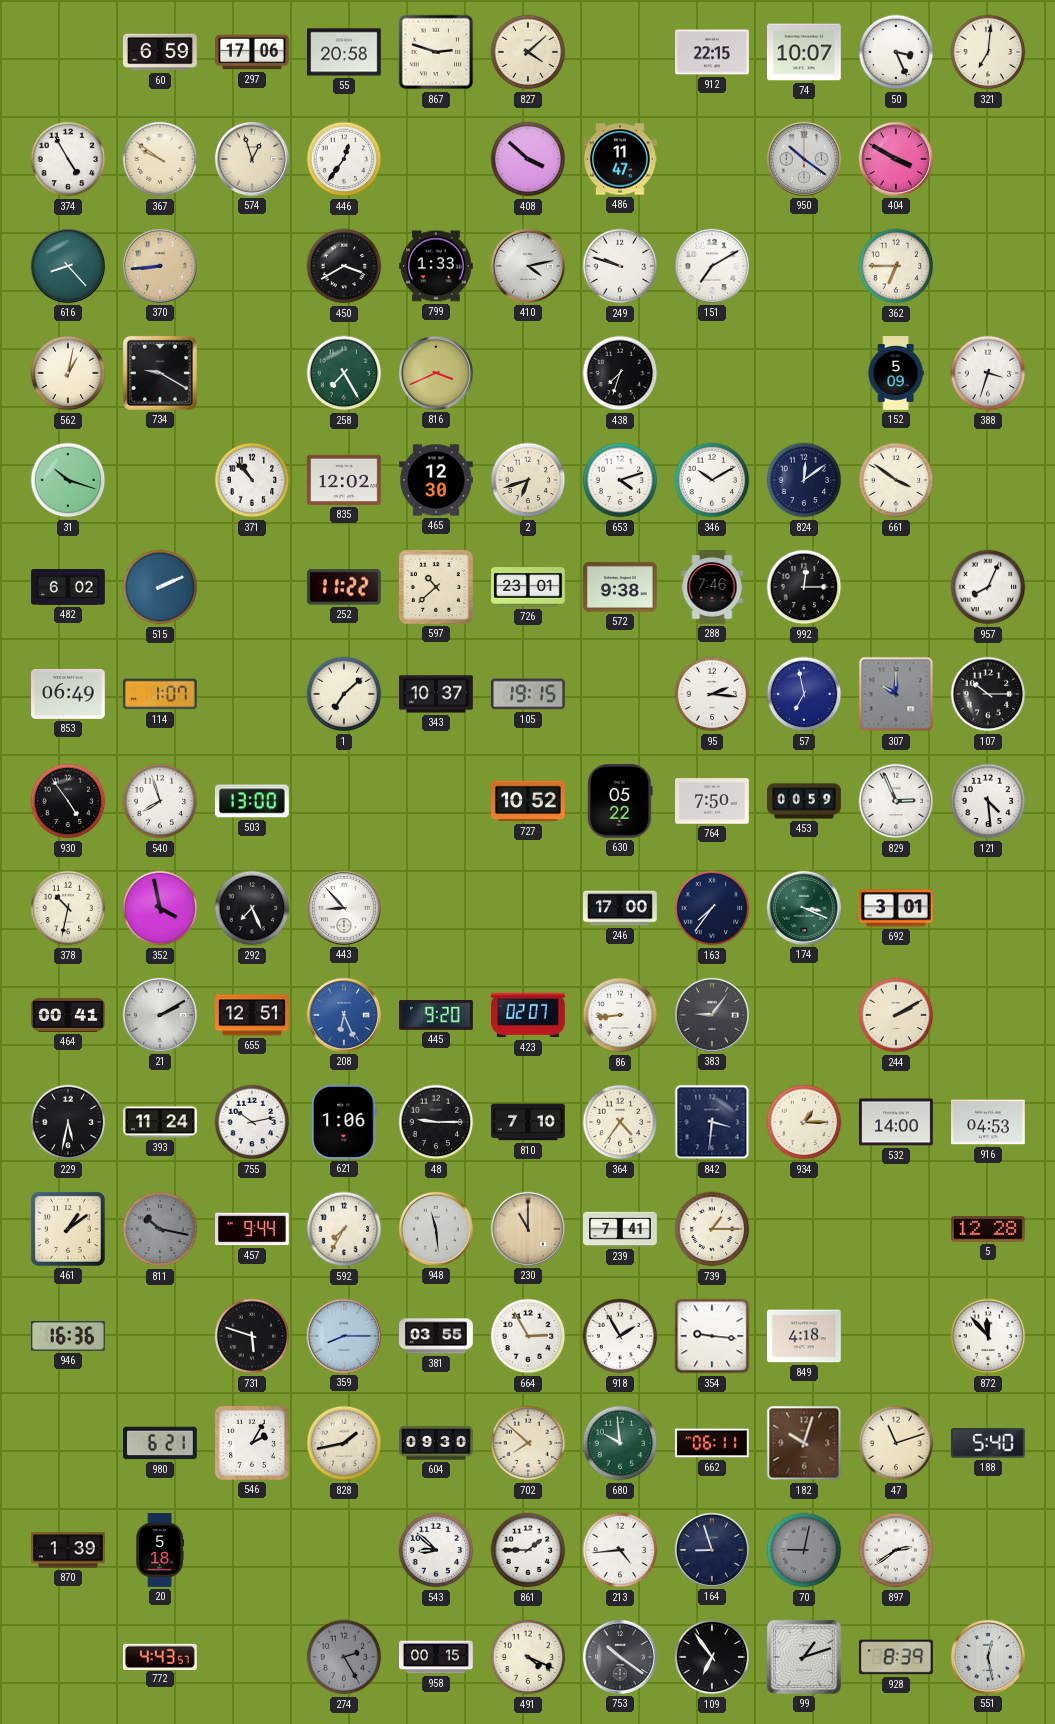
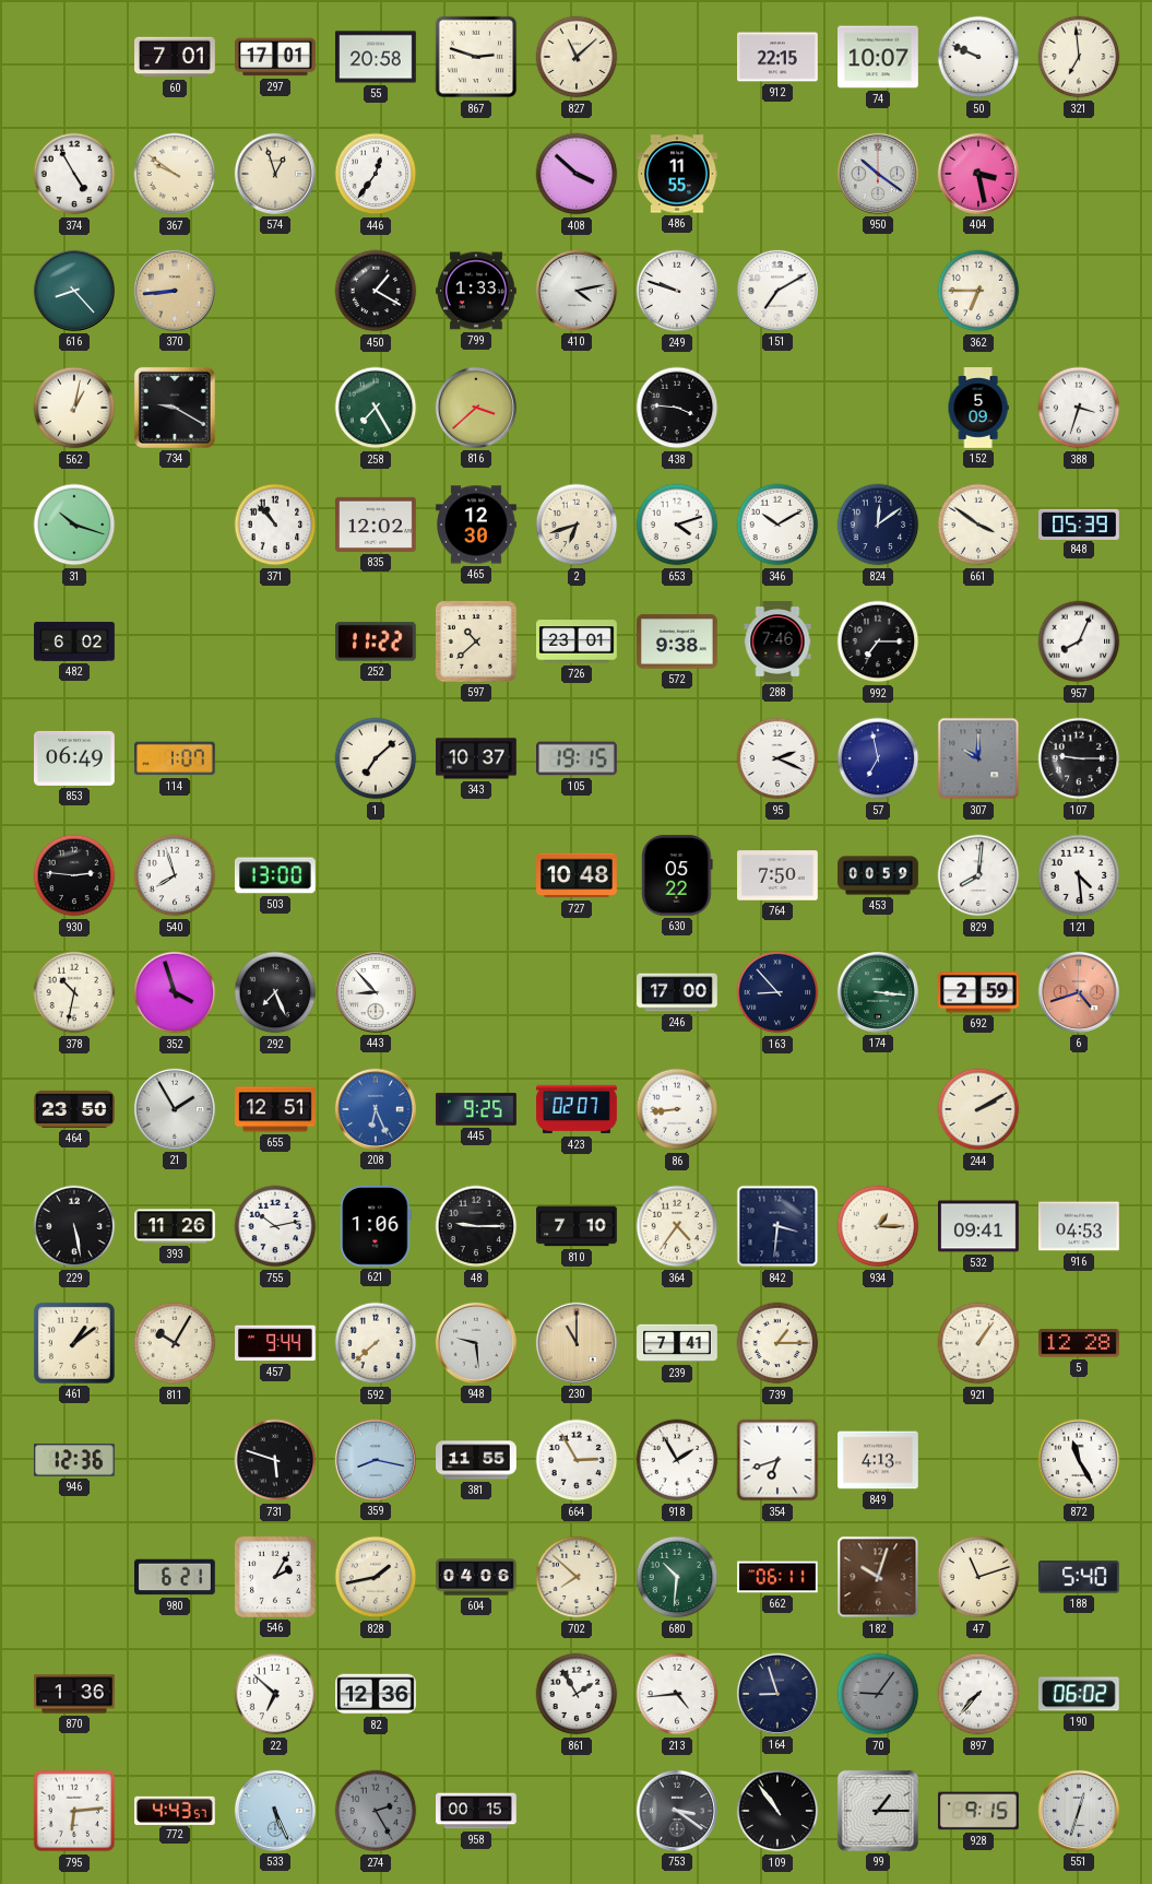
60: 6:59 -> 7:01 (176, 57)
297: 17:06 -> 17:01 (276, 57)
827: 4:08 -> 11:08 (577, 57)
50: 3:26 -> 9:49 (978, 57)
321: 7:01 -> 6:59 (1079, 57)
486: 11:47 -> 11:55 (678, 174)
404: 3:50 -> 3:28 (978, 174)
450: 3:40 -> 1:20 (376, 291)
816: 3:41 -> 3:38 (476, 408)
438: 7:33 -> 3:46 (677, 408)
848: none -> 05:39 (1080, 523)
515: 2:11 -> none (160, 587)
992: 12:15 -> 7:15 (878, 641)
95: 2:16 -> 2:19 (777, 758)
107: 10:15 -> 9:15 (1079, 758)
930: 4:54 -> 2:46 (74, 875)
727: 10:52 -> 10:48 (578, 875)
829: 2:56 -> 8:01 (978, 875)
352: 3:58 -> 3:57 (175, 992)
163: 7:36 -> 8:53 (777, 992)
174: 3:19 -> 3:16 (878, 992)
692: 3:01 -> 2:59 (978, 992)
6: none -> 4:42 (1079, 992)
464: 00:41 -> 23:50 (74, 1109)
21: 2:10 -> 1:55 (175, 1109)
445: 9:20 -> 9:25 (477, 1109)
383: 9:06 -> none (712, 1015)
229: 5:32 -> 5:28 (74, 1226)
393: 11:24 -> 11:26 (175, 1226)
532: 14:00 -> 09:41 (979, 1226)
811: 10:17 -> 10:05 (175, 1343)
811 dial: grey -> cream (175, 1343)
592: 7:35 -> 7:38 (376, 1343)
948: 11:29 -> 9:29 (476, 1343)
921: none -> 1:06 (978, 1343)
946: 16:36 -> 12:36 (75, 1460)
359: 8:15 -> 8:17 (376, 1460)
381: 03:55 -> 11:55 (477, 1460)
354: 9:16 -> 6:42 (777, 1460)
849: 4:18 -> 4:13 (879, 1460)
872: 11:53 -> 11:25 (1079, 1460)
604: 09:30 -> 04:06 (476, 1577)
680: 9:59 -> 10:31 (677, 1577)
870: 1:39 -> 1:36 (75, 1694)
20: 5:18 -> none (160, 1550)
22: none -> 6:52 (275, 1694)
82: none -> 12:36 (377, 1694)
543: 8:52 -> none (436, 1550)
861: 1:45 -> 1:55 (577, 1694)
70: 9:02 -> 9:06 (878, 1694)
897: 2:39 -> 7:37 (978, 1694)
190: none -> 06:02 (1079, 1694)
795: none -> 6:14 (74, 1811)
533: none -> 5:26 (275, 1811)
491: 4:19 -> none (528, 1657)
753: 10:21 -> 3:21 (677, 1811)
109: 6:54 -> 10:54 (777, 1811)
99: 1:12 -> 1:15 (878, 1811)
928: 8:39 -> 9:15 (978, 1811)
551: 12:28 -> 12:33 (1079, 1811)
